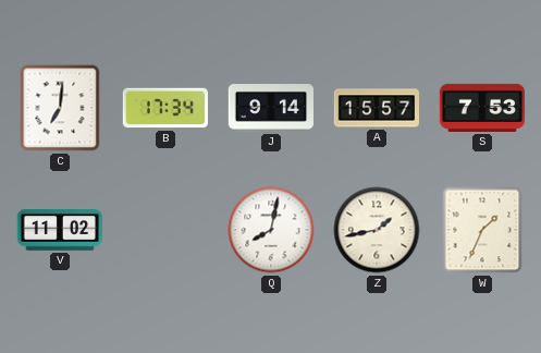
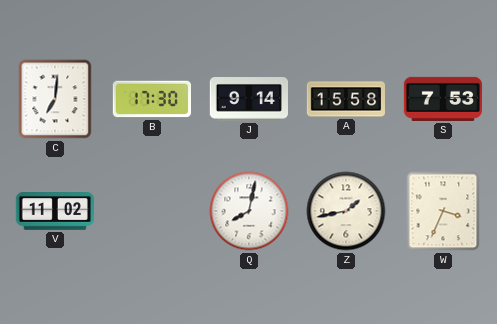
B: 17:34 -> 17:30 (151, 99)
A: 15:57 -> 15:58 (345, 99)
W: 1:34 -> 3:34 (443, 211)
